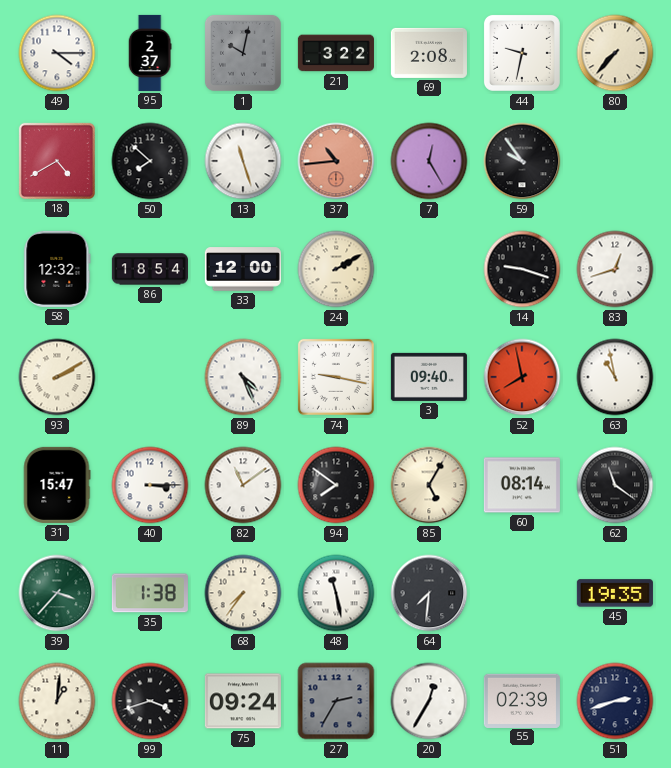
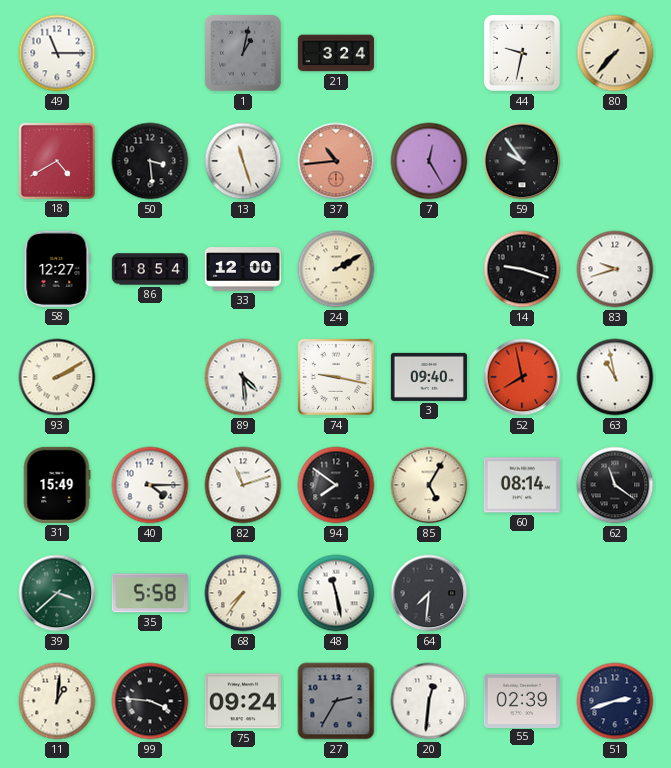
49: 4:15 -> 11:15 (57, 53)
95: 2:37 -> none (150, 53)
1: 10:02 -> 1:02 (243, 53)
21: 3:22 -> 3:24 (336, 53)
69: 2:08 -> none (429, 53)
50: 7:52 -> 3:29 (150, 161)
58: 12:32 -> 12:27 (57, 269)
83: 12:42 -> 9:42 (615, 269)
89: 4:26 -> 4:29 (243, 377)
31: 15:47 -> 15:49 (57, 485)
40: 3:15 -> 4:15 (150, 485)
82: 11:09 -> 11:12 (243, 485)
39: 3:37 -> 3:38 (57, 593)
35: 1:38 -> 5:58 (150, 593)
45: 19:35 -> none (615, 593)
99: 3:42 -> 3:46 (150, 701)
20: 12:35 -> 12:31 (429, 701)
